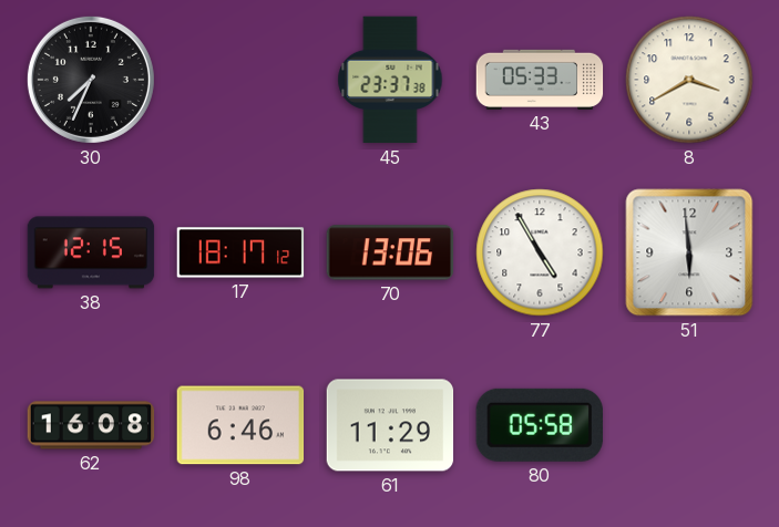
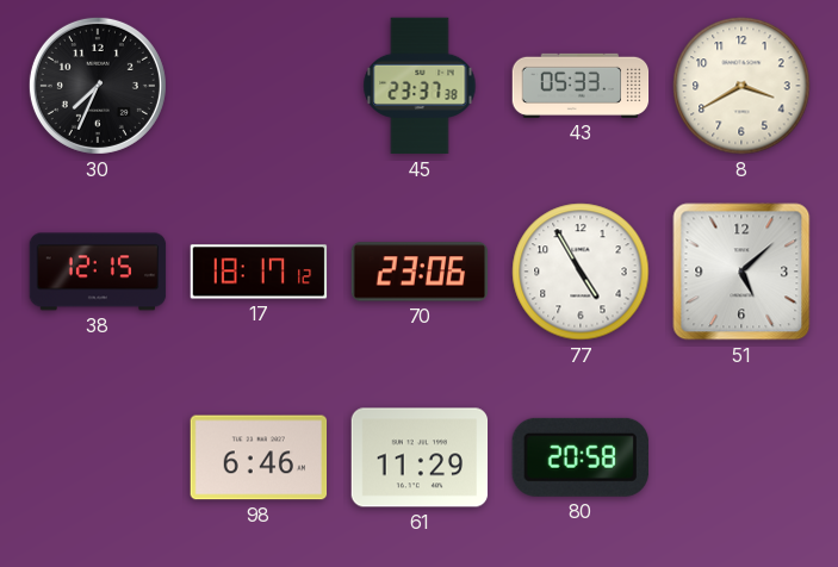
70: 13:06 -> 23:06 (420, 272)
51: 5:59 -> 5:08 (741, 272)
62: 16:08 -> none (91, 425)
80: 05:58 -> 20:58 (581, 457)
